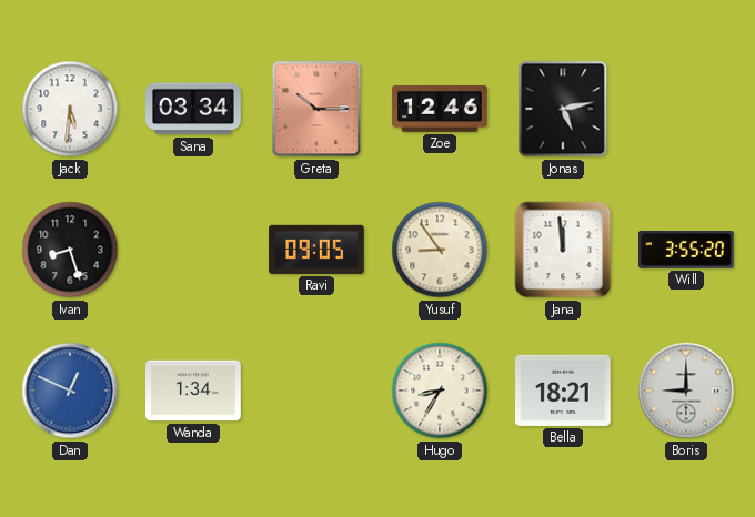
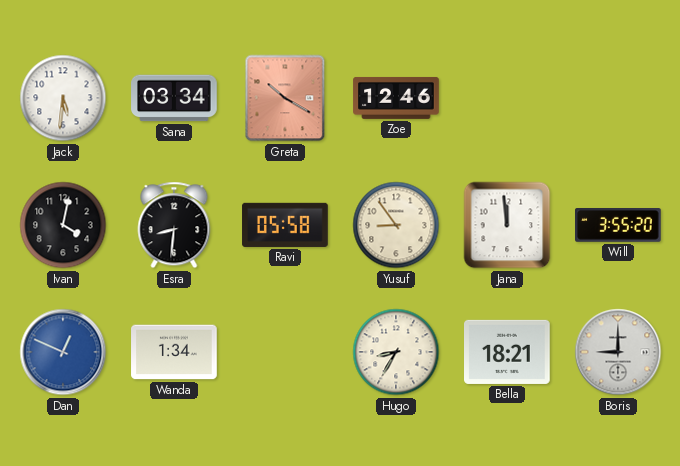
Greta: 10:15 -> 10:20 (285, 98)
Jonas: 5:13 -> none (563, 109)
Ivan: 8:27 -> 4:02 (63, 225)
Esra: none -> 8:31 (174, 225)
Ravi: 09:05 -> 05:58 (285, 225)
